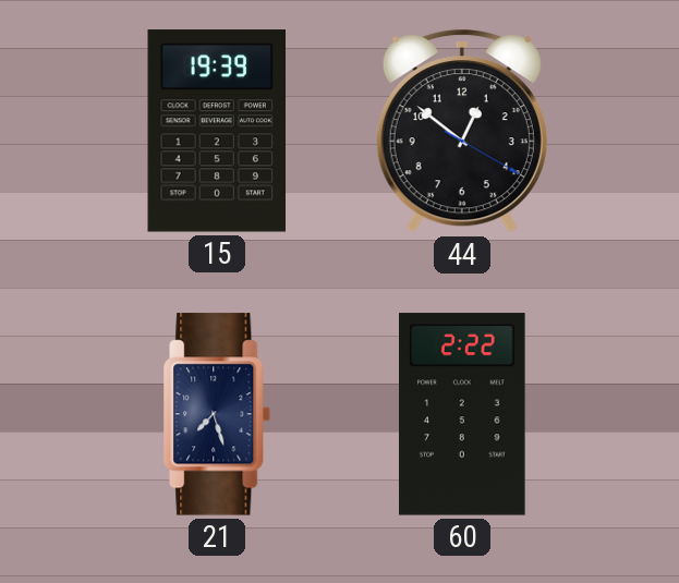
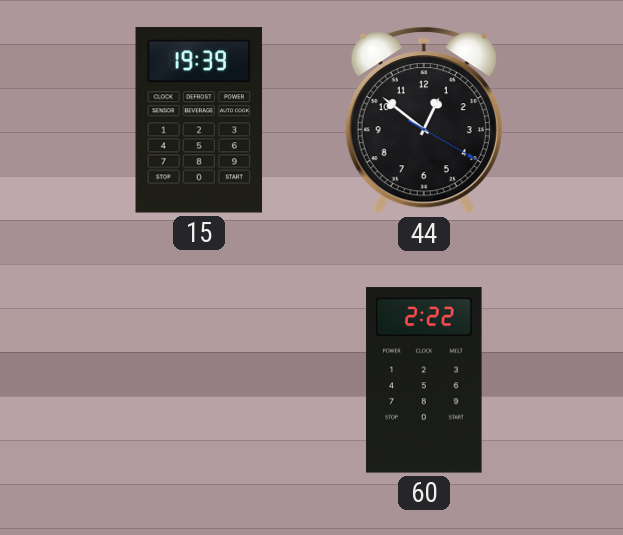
21: 7:27 -> none (217, 414)
